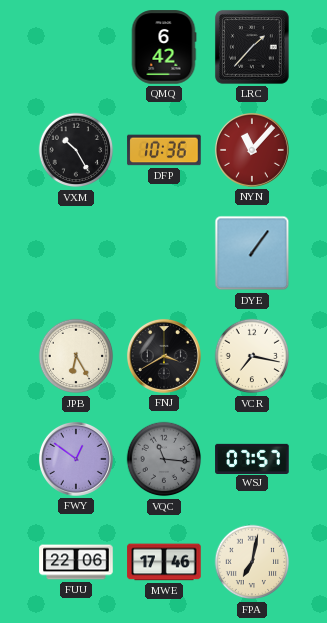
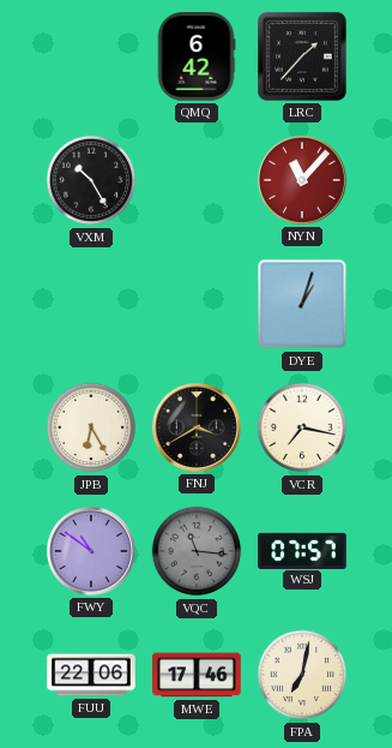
DFP: 10:36 -> none (164, 150)
DYE: 1:06 -> 1:03 (302, 304)
FWY: 12:51 -> 10:51 (91, 551)
